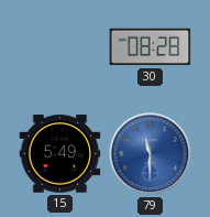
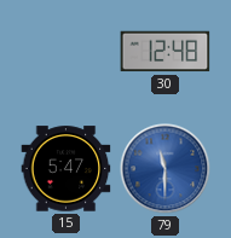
30: 08:28 -> 12:48 (166, 52)
15: 5:49 -> 5:47 (67, 169)
